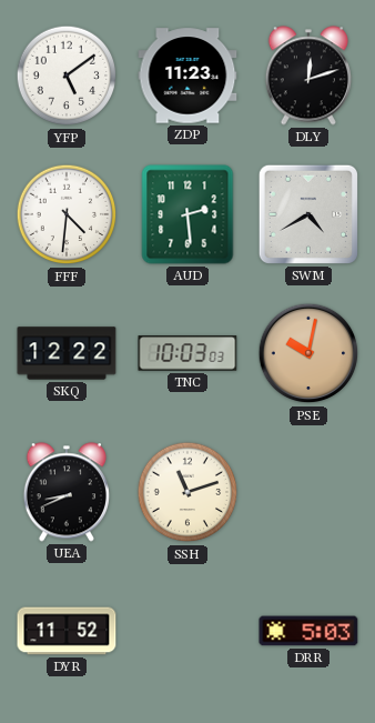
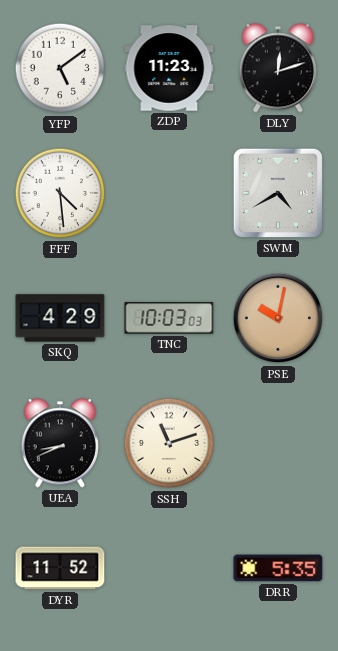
FFF: 4:31 -> 4:29 (60, 193)
AUD: 2:29 -> none (187, 214)
SKQ: 12:22 -> 4:29 (60, 318)
DRR: 5:03 -> 5:35 (278, 568)
